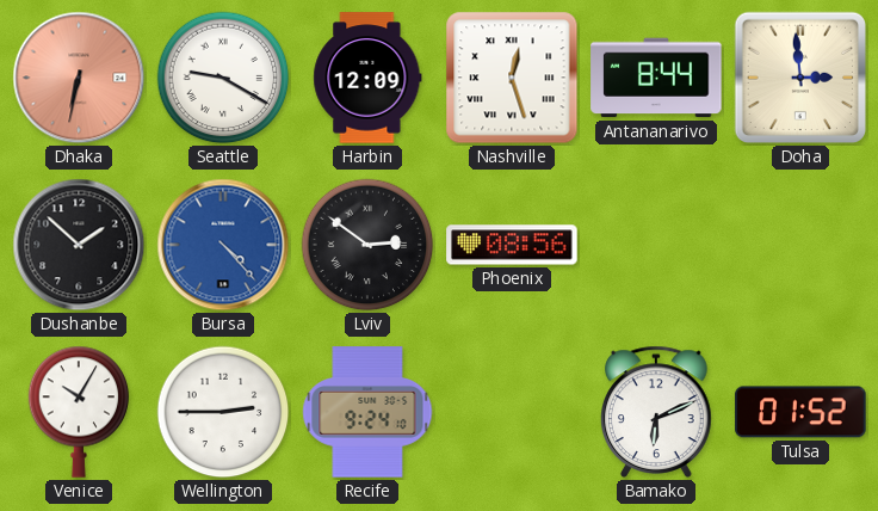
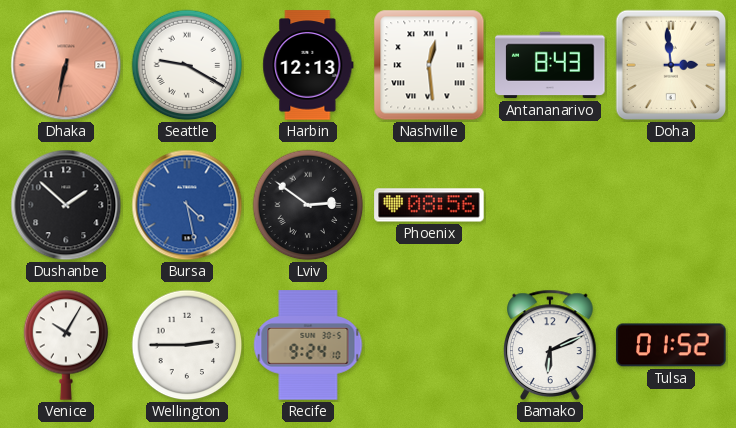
Harbin: 12:09 -> 12:13 (308, 65)
Nashville: 12:27 -> 12:29 (429, 65)
Antananarivo: 8:44 -> 8:43 (550, 65)
Bursa: 4:23 -> 4:28 (187, 205)
